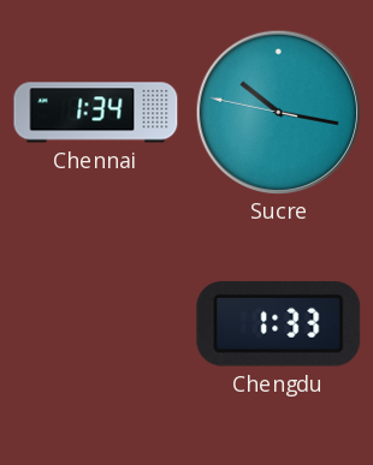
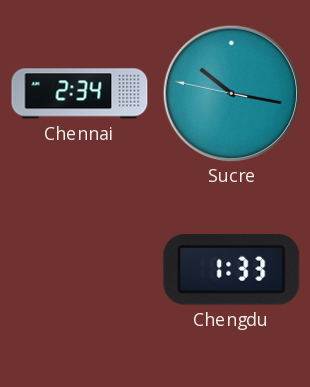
Chennai: 1:34 -> 2:34 (80, 94)
